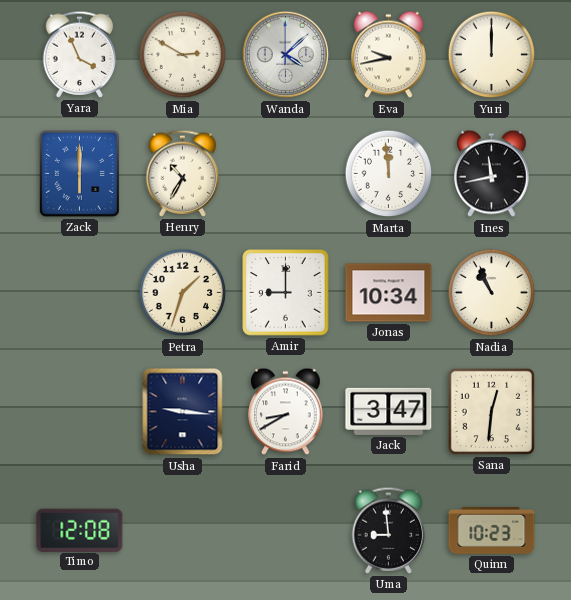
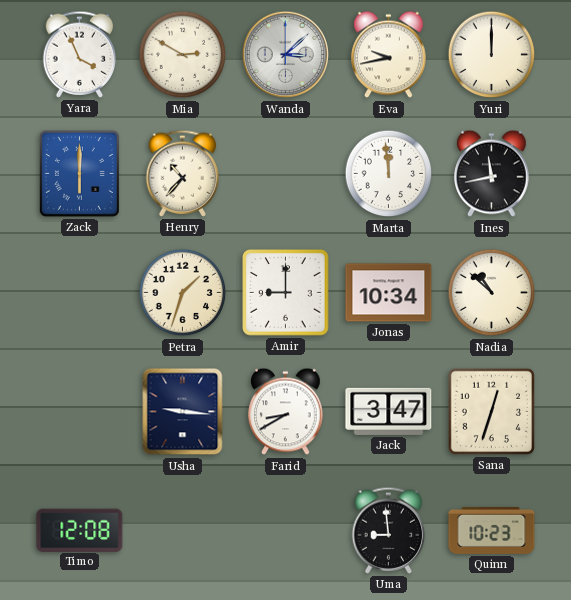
Wanda: 4:08 -> 3:08 (286, 55)
Henry: 10:35 -> 10:37 (183, 173)
Nadia: 10:56 -> 10:52 (492, 293)
Sana: 12:31 -> 12:33 (491, 411)
